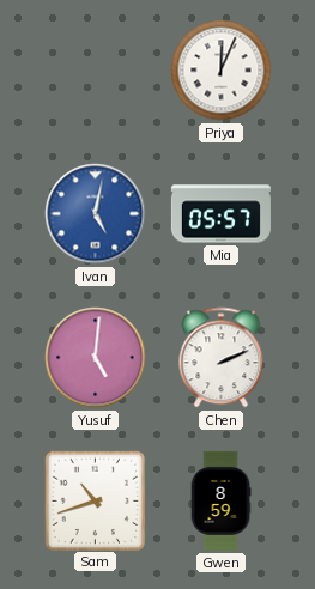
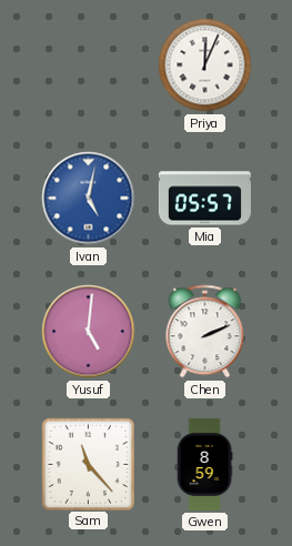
Sam: 10:42 -> 11:23 (88, 464)
